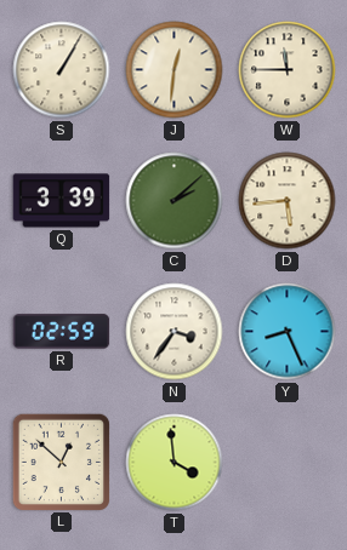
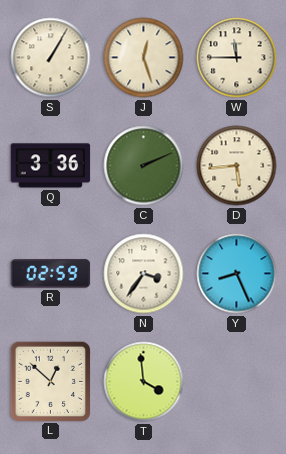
J: 12:31 -> 12:27 (144, 58)
Q: 3:39 -> 3:36 (51, 166)
C: 2:08 -> 2:11 (144, 166)
